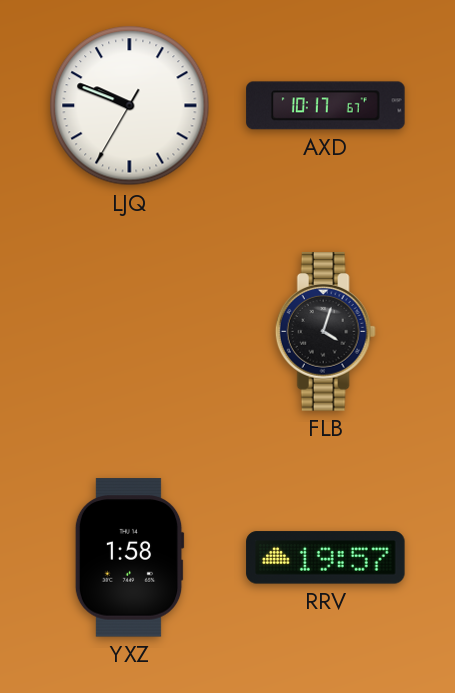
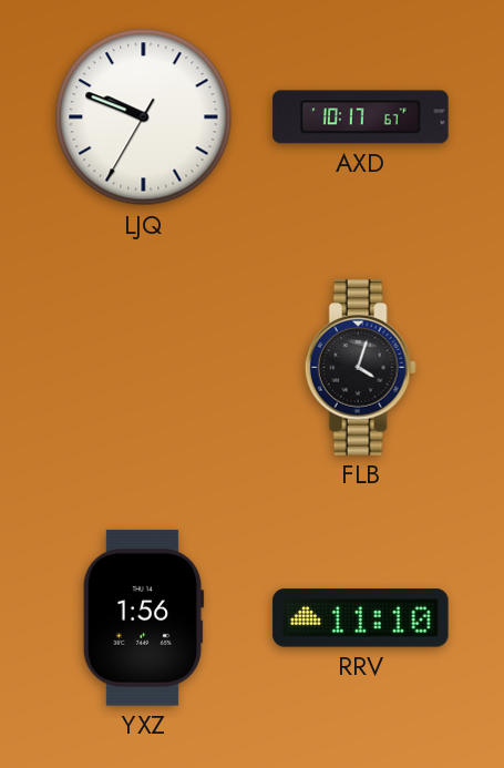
YXZ: 1:58 -> 1:56 (143, 618)
RRV: 19:57 -> 11:10 (361, 618)
